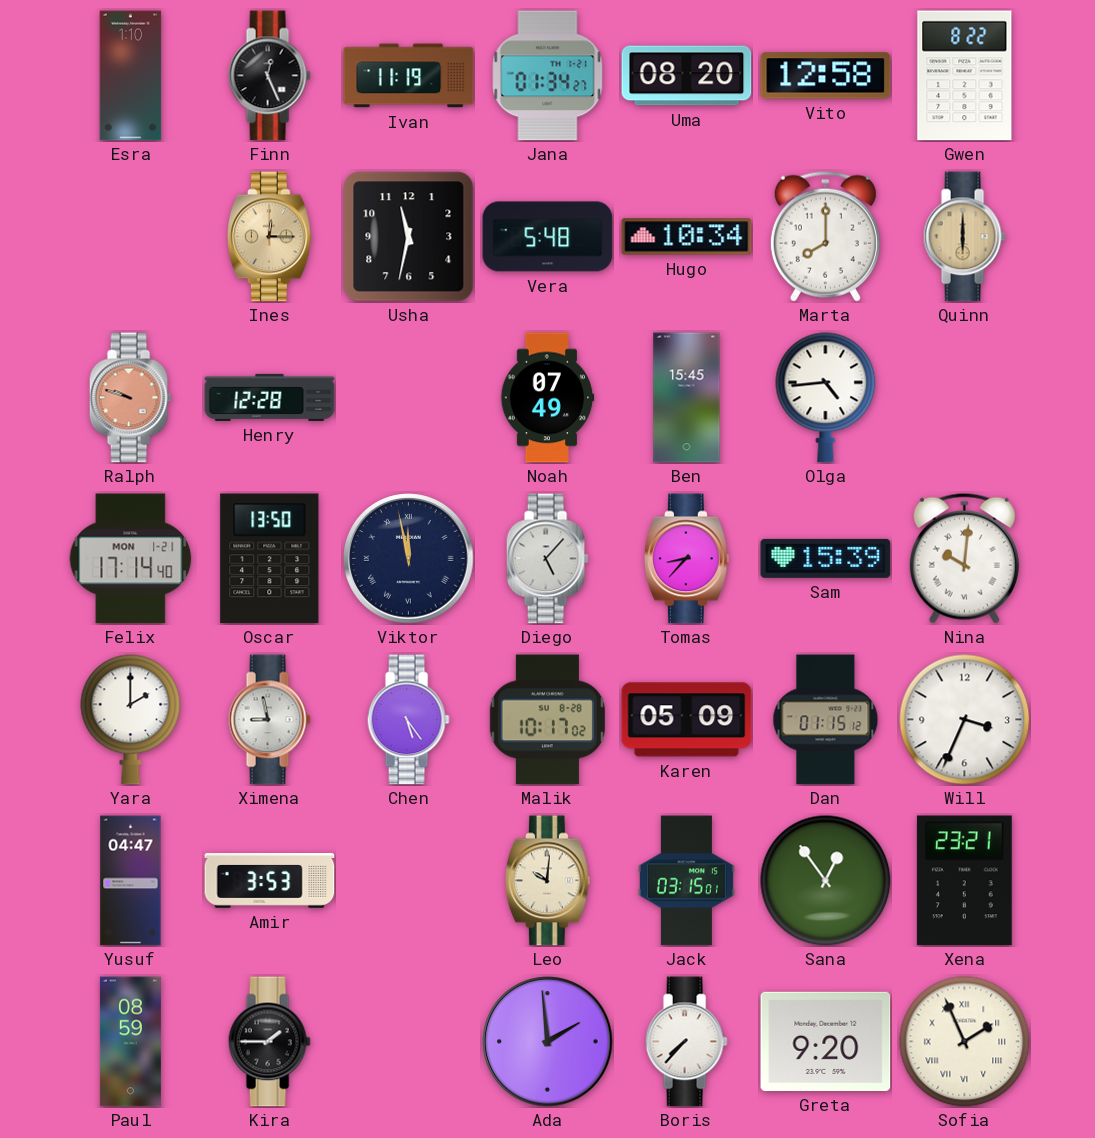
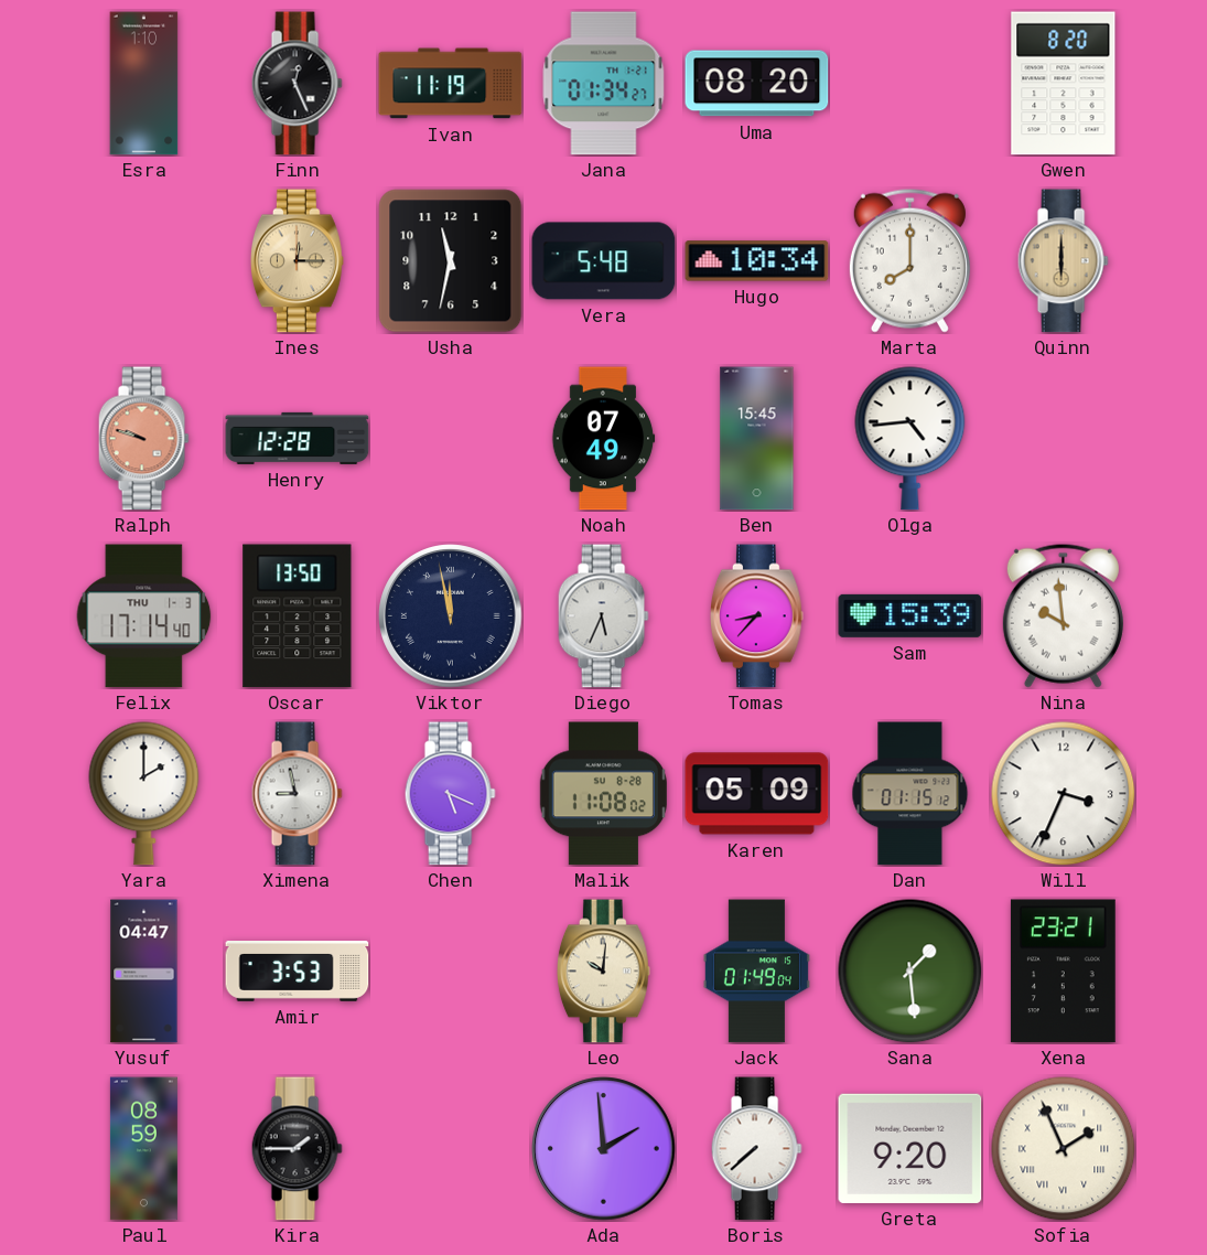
Vito: 12:58 -> none (826, 76)
Gwen: 8:22 -> 8:20 (1064, 84)
Felix date: MON 1-21 -> THU 1-3 (144, 616)
Diego: 5:07 -> 5:34 (603, 616)
Nina: 10:01 -> 9:59 (1063, 615)
Chen: 5:24 -> 5:19 (450, 794)
Malik: 10:17 -> 11:08 (603, 794)
Jack: 03:15 -> 01:49 (756, 972)
Sana: 12:54 -> 1:29 (910, 972)
Boris: 7:37 -> 7:38 (756, 1149)
